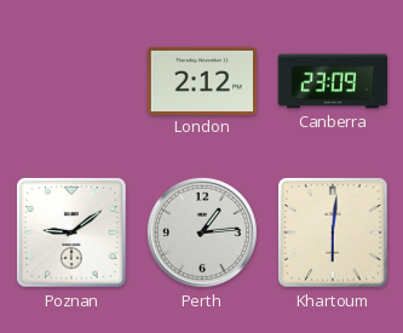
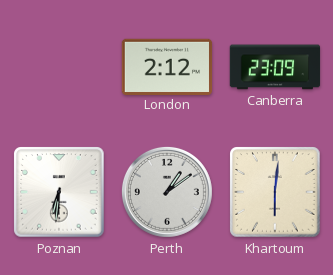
Poznan: 9:09 -> 6:31 (59, 192)
Perth: 1:14 -> 1:09 (167, 192)
